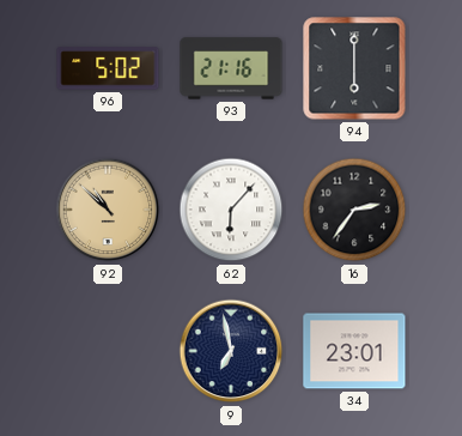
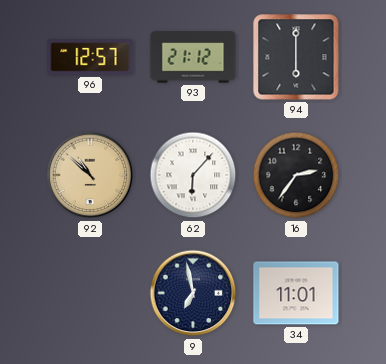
96: 5:02 -> 12:57 (90, 57)
93: 21:16 -> 21:12 (193, 57)
34: 23:01 -> 11:01 (296, 293)
